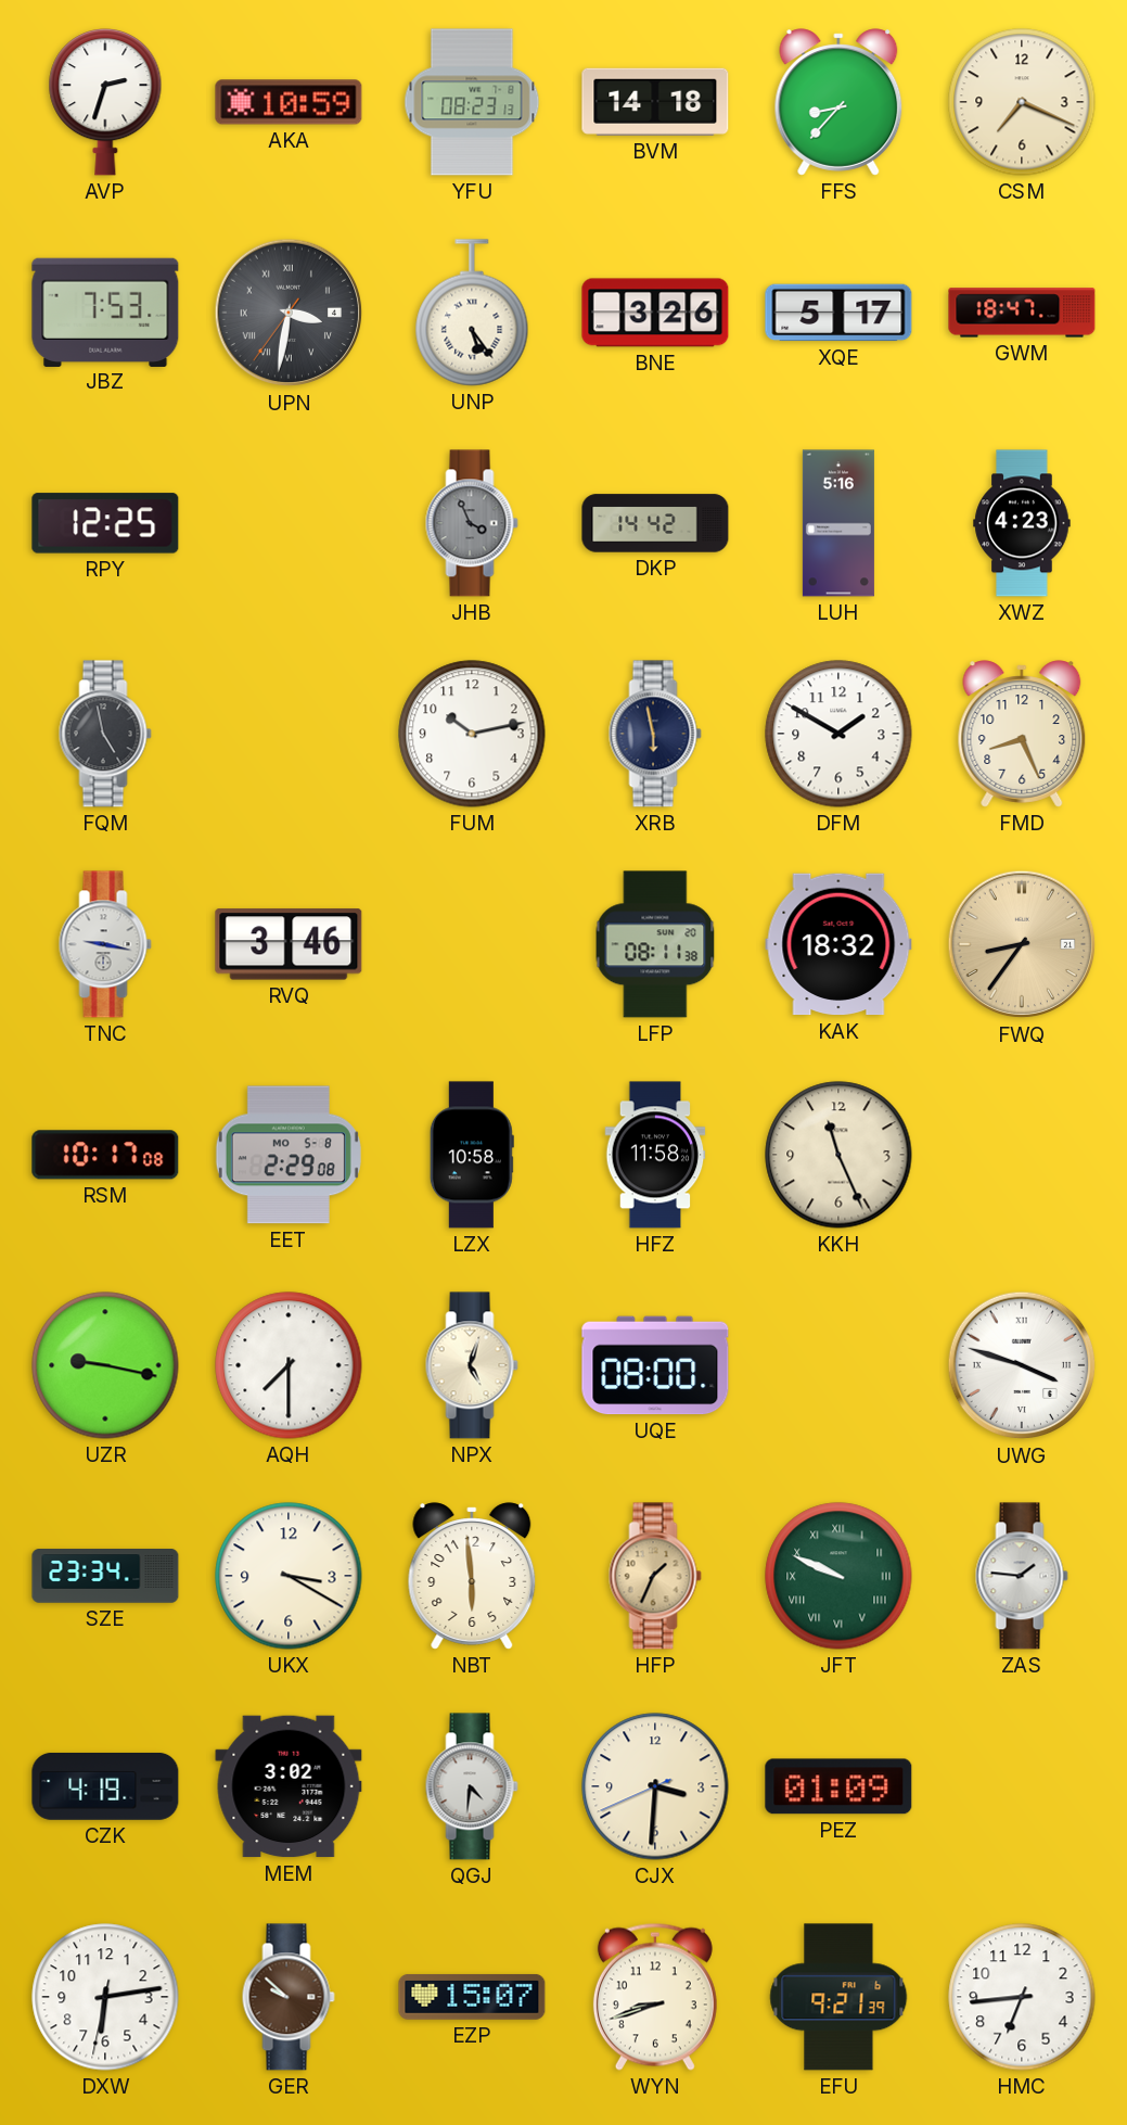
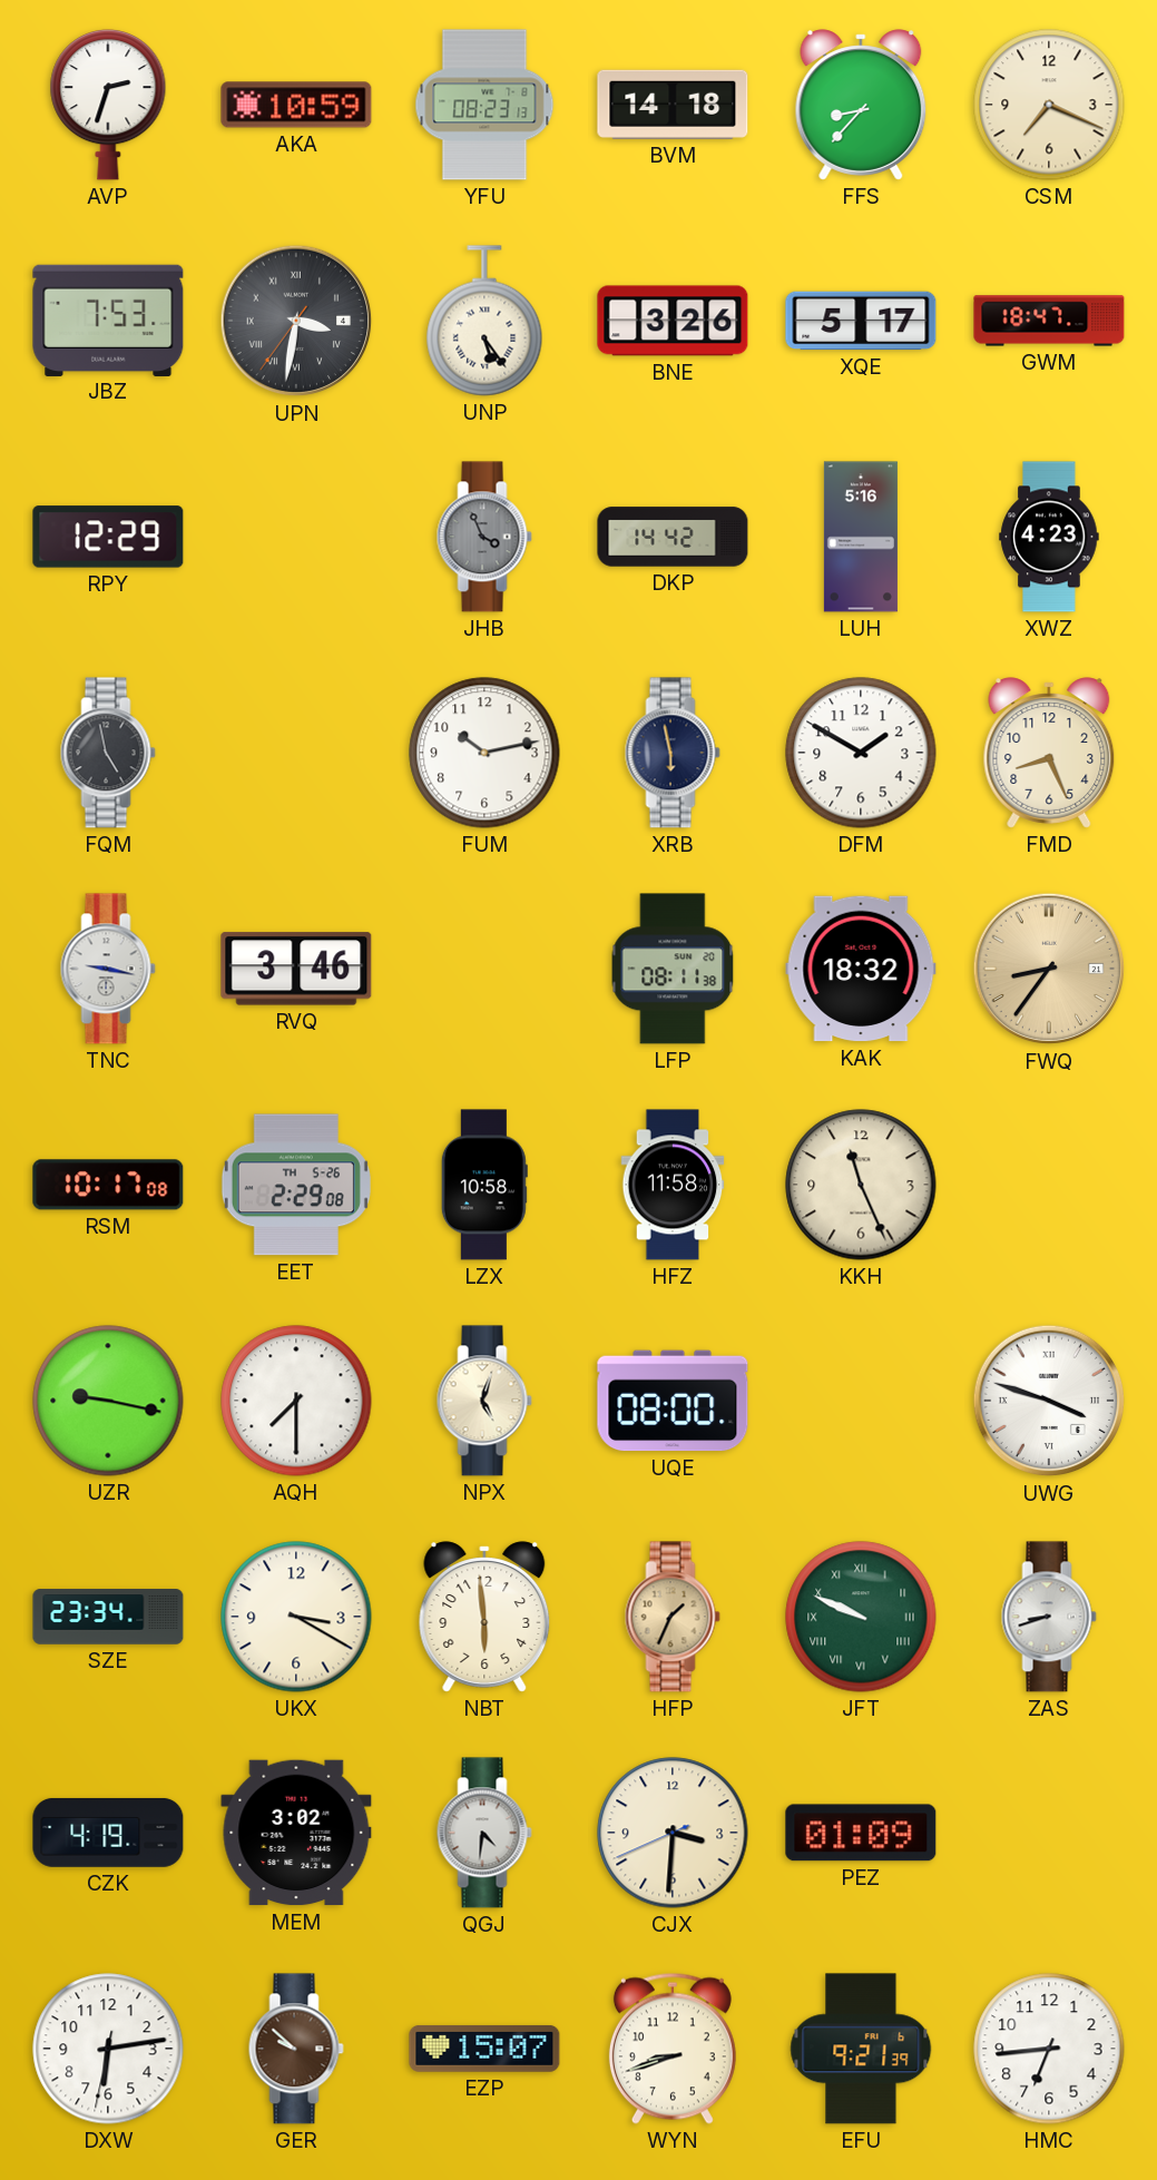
RPY: 12:25 -> 12:29 (108, 537)
EET date: MO 5-8 -> TH 5-26 (296, 1185)
ZAS: 1:46 -> 8:42 (1049, 1617)
